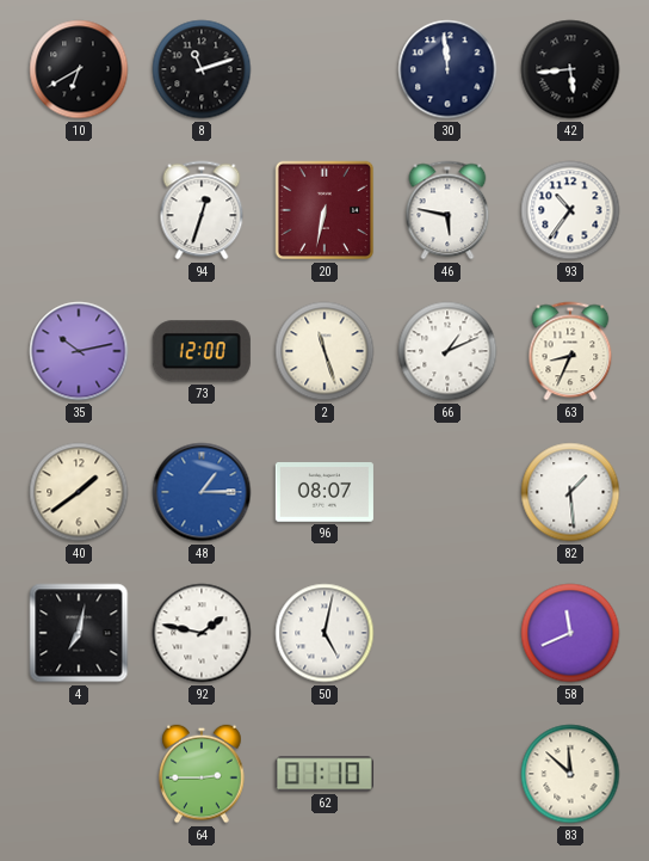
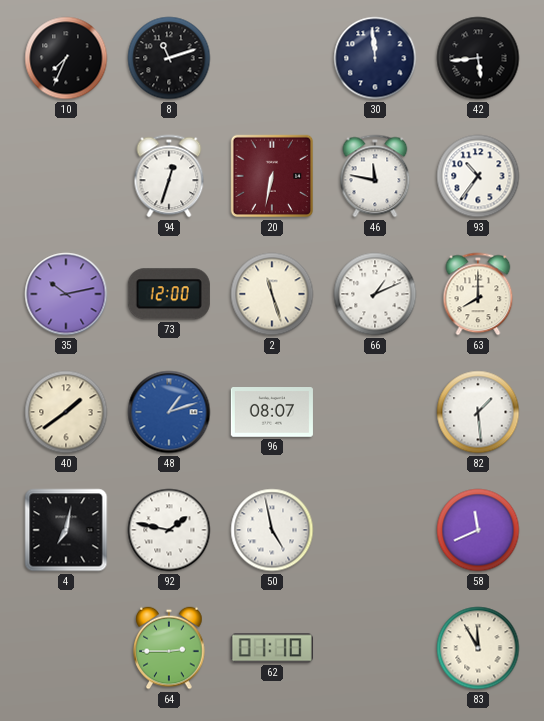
10: 6:40 -> 7:34 (66, 58)
46: 5:47 -> 11:47 (375, 176)
63: 8:34 -> 8:00 (478, 294)
48: 1:15 -> 1:12 (169, 412)
50: 5:02 -> 4:58 (272, 530)
83: 11:52 -> 11:55 (478, 648)
